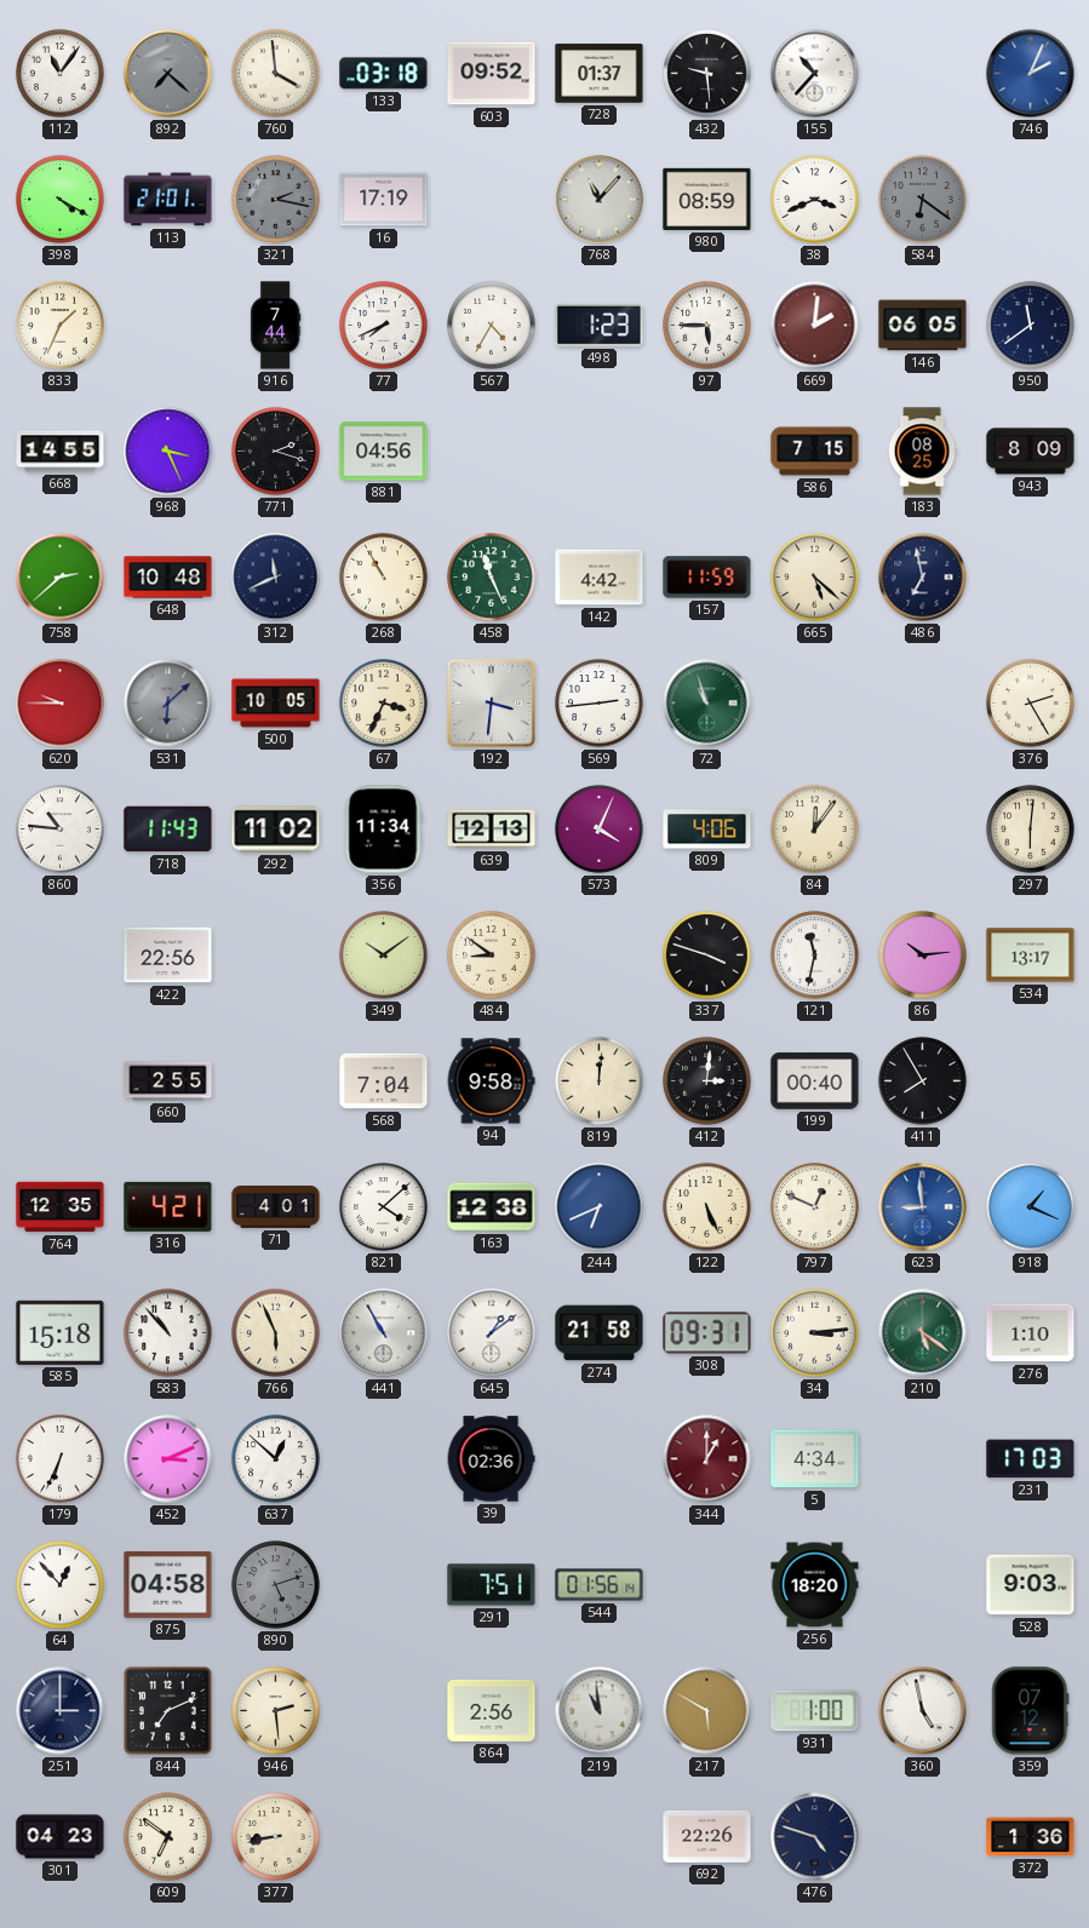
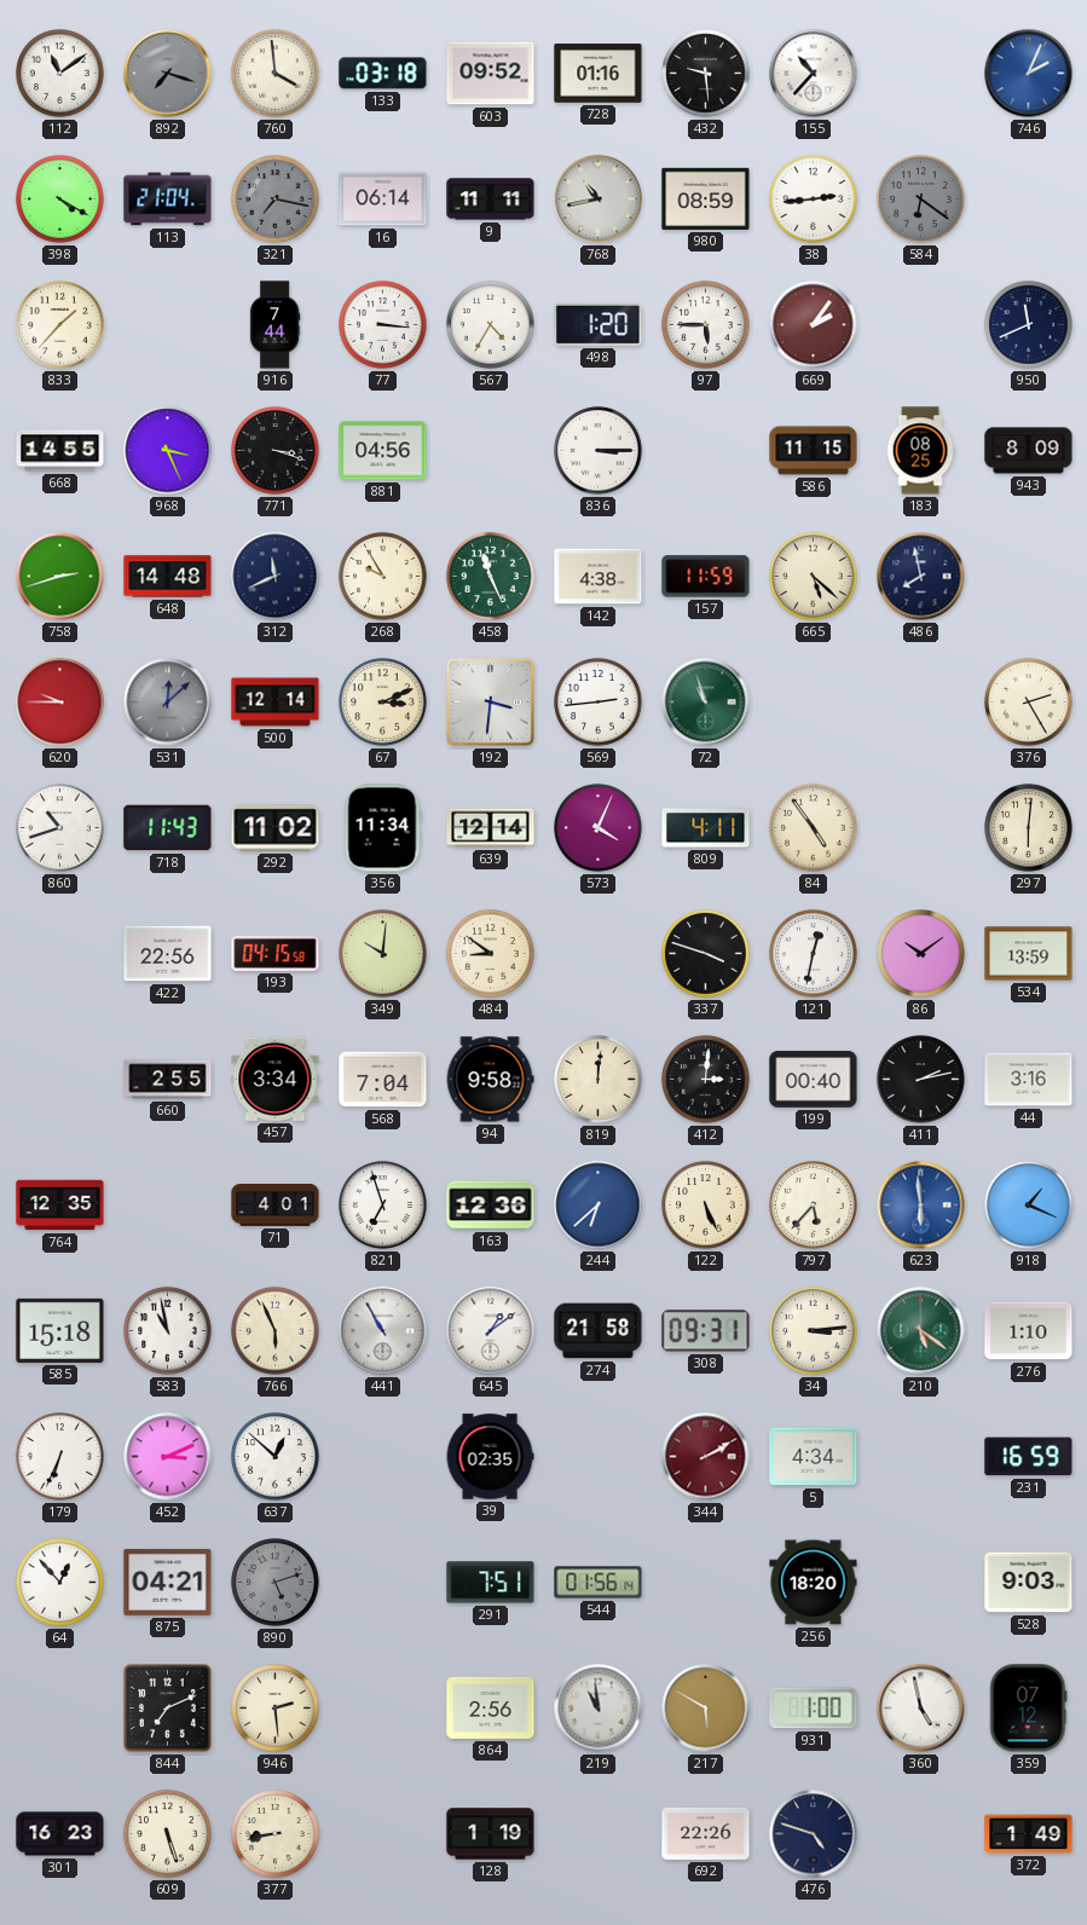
112: 11:06 -> 11:09 (60, 74)
892: 7:22 -> 7:18 (168, 74)
728: 01:37 -> 01:16 (599, 74)
113: 21:01 -> 21:04 (168, 200)
321: 2:17 -> 7:17 (276, 200)
16: 17:19 -> 06:14 (383, 200)
9: none -> 11:11 (491, 200)
768: 11:07 -> 10:43 (599, 200)
38: 3:41 -> 2:44 (814, 200)
833: 1:34 -> 1:37 (60, 325)
77: 7:41 -> 3:16 (383, 325)
498: 1:23 -> 1:20 (599, 324)
669: 2:01 -> 2:06 (814, 325)
146: 06:05 -> none (923, 326)
950: 11:39 -> 11:41 (1029, 325)
771: 2:18 -> 3:18 (276, 451)
836: none -> 3:15 (599, 451)
586: 7:15 -> 11:15 (814, 451)
758: 2:38 -> 2:42 (60, 577)
648: 10:48 -> 14:48 (168, 577)
268: 10:55 -> 9:55 (383, 577)
142: 4:42 -> 4:38 (599, 577)
486: 6:58 -> 7:58 (921, 577)
531: 6:08 -> 12:08 (168, 703)
500: 10:05 -> 12:14 (276, 703)
67: 3:34 -> 3:11 (383, 703)
860: 10:46 -> 10:42 (60, 828)
639: 12:13 -> 12:14 (491, 828)
809: 4:06 -> 4:11 (706, 828)
84: 12:06 -> 4:54 (814, 828)
193: none -> 04:15 (276, 953)
349: 10:09 -> 10:01 (383, 954)
121: 11:32 -> 12:32 (814, 954)
86: 10:14 -> 10:09 (921, 954)
534: 13:17 -> 13:59 (1029, 954)
457: none -> 3:34 (276, 1079)
411: 7:55 -> 2:13 (921, 1080)
44: none -> 3:16 (1029, 1080)
316: 4:21 -> none (168, 1206)
821: 4:08 -> 6:57 (383, 1206)
163: 12:38 -> 12:36 (491, 1206)
244: 6:41 -> 6:38 (599, 1206)
797: 12:49 -> 5:37 (814, 1206)
623: 8:59 -> 5:59 (921, 1206)
583: 10:53 -> 10:58 (168, 1331)
39: 02:36 -> 02:35 (490, 1457)
344: 1:00 -> 2:10 (706, 1457)
231: 17:03 -> 16:59 (1029, 1457)
875: 04:58 -> 04:21 (168, 1582)
251: 3:00 -> none (61, 1711)
301: 04:23 -> 16:23 (60, 1834)
609: 6:51 -> 5:27 (168, 1834)
128: none -> 1:19 (491, 1834)
372: 1:36 -> 1:49 (1029, 1834)
